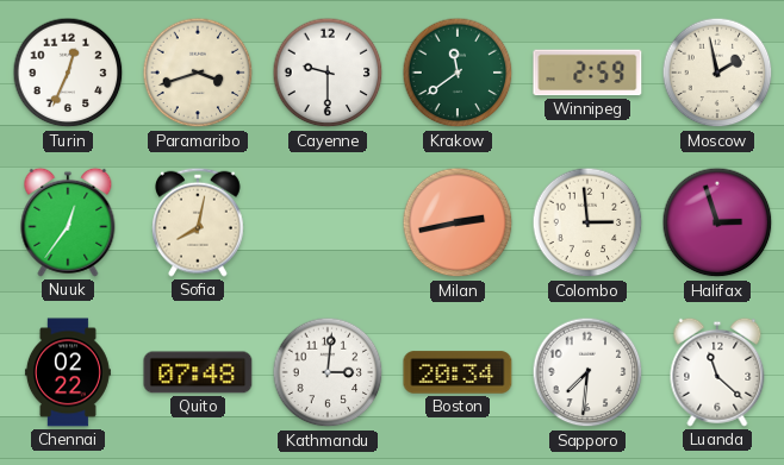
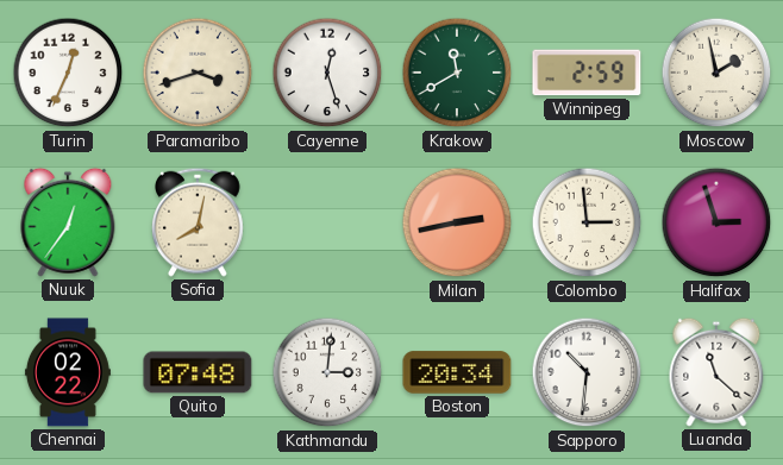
Cayenne: 9:30 -> 12:27 (327, 73)
Krakow: 11:39 -> 11:40 (457, 73)
Sapporo: 7:31 -> 10:31 (587, 372)
